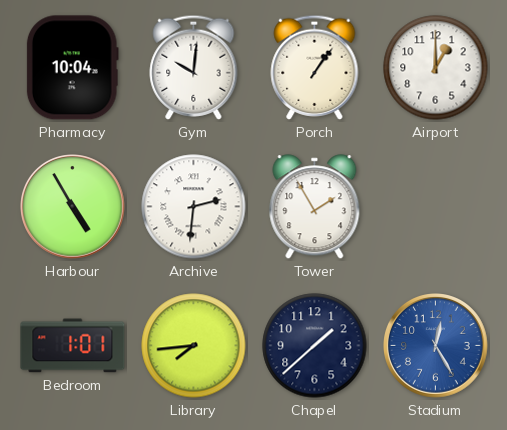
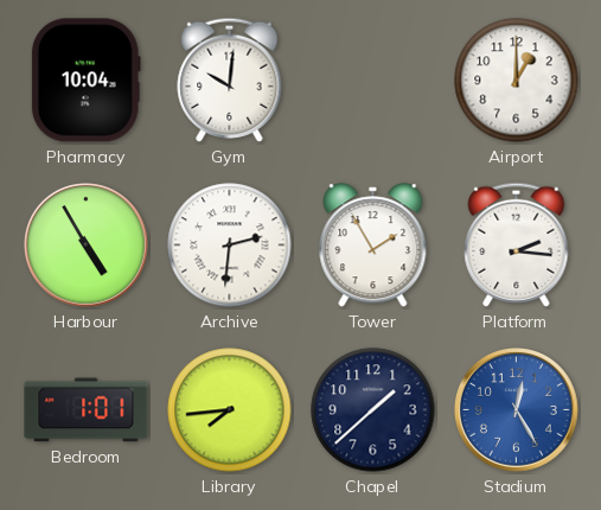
Porch: 1:06 -> none (315, 67)
Platform: none -> 2:16 (517, 244)
